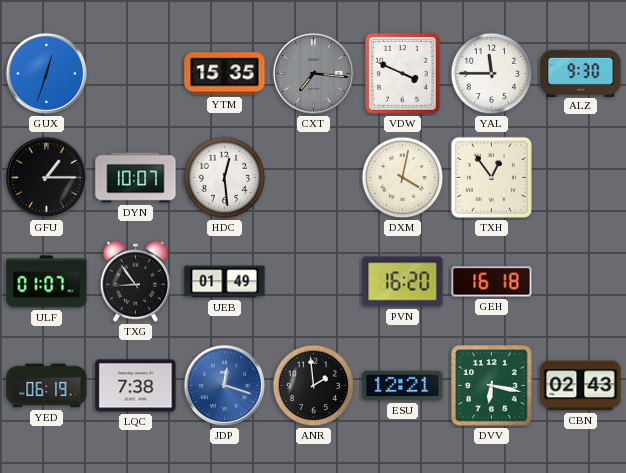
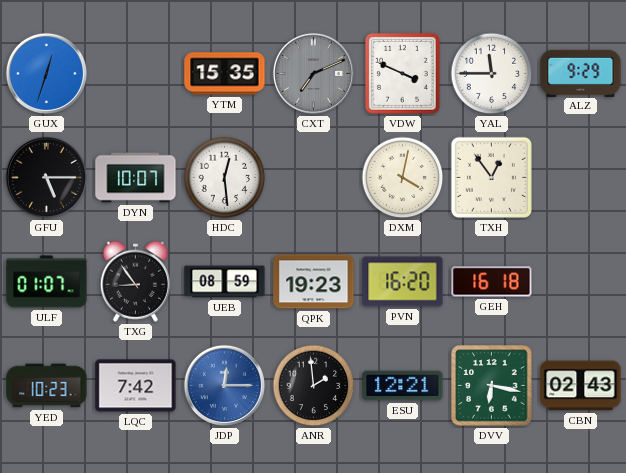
CXT: 7:16 -> 7:11 (313, 73)
ALZ: 9:30 -> 9:29 (581, 73)
GFU: 1:15 -> 5:15 (46, 177)
UEB: 01:49 -> 08:59 (225, 282)
QPK: none -> 19:23 (314, 282)
YED: 06:19 -> 10:23 (47, 386)
LQC: 7:38 -> 7:42 (136, 386)
JDP: 12:18 -> 12:15 (224, 385)
